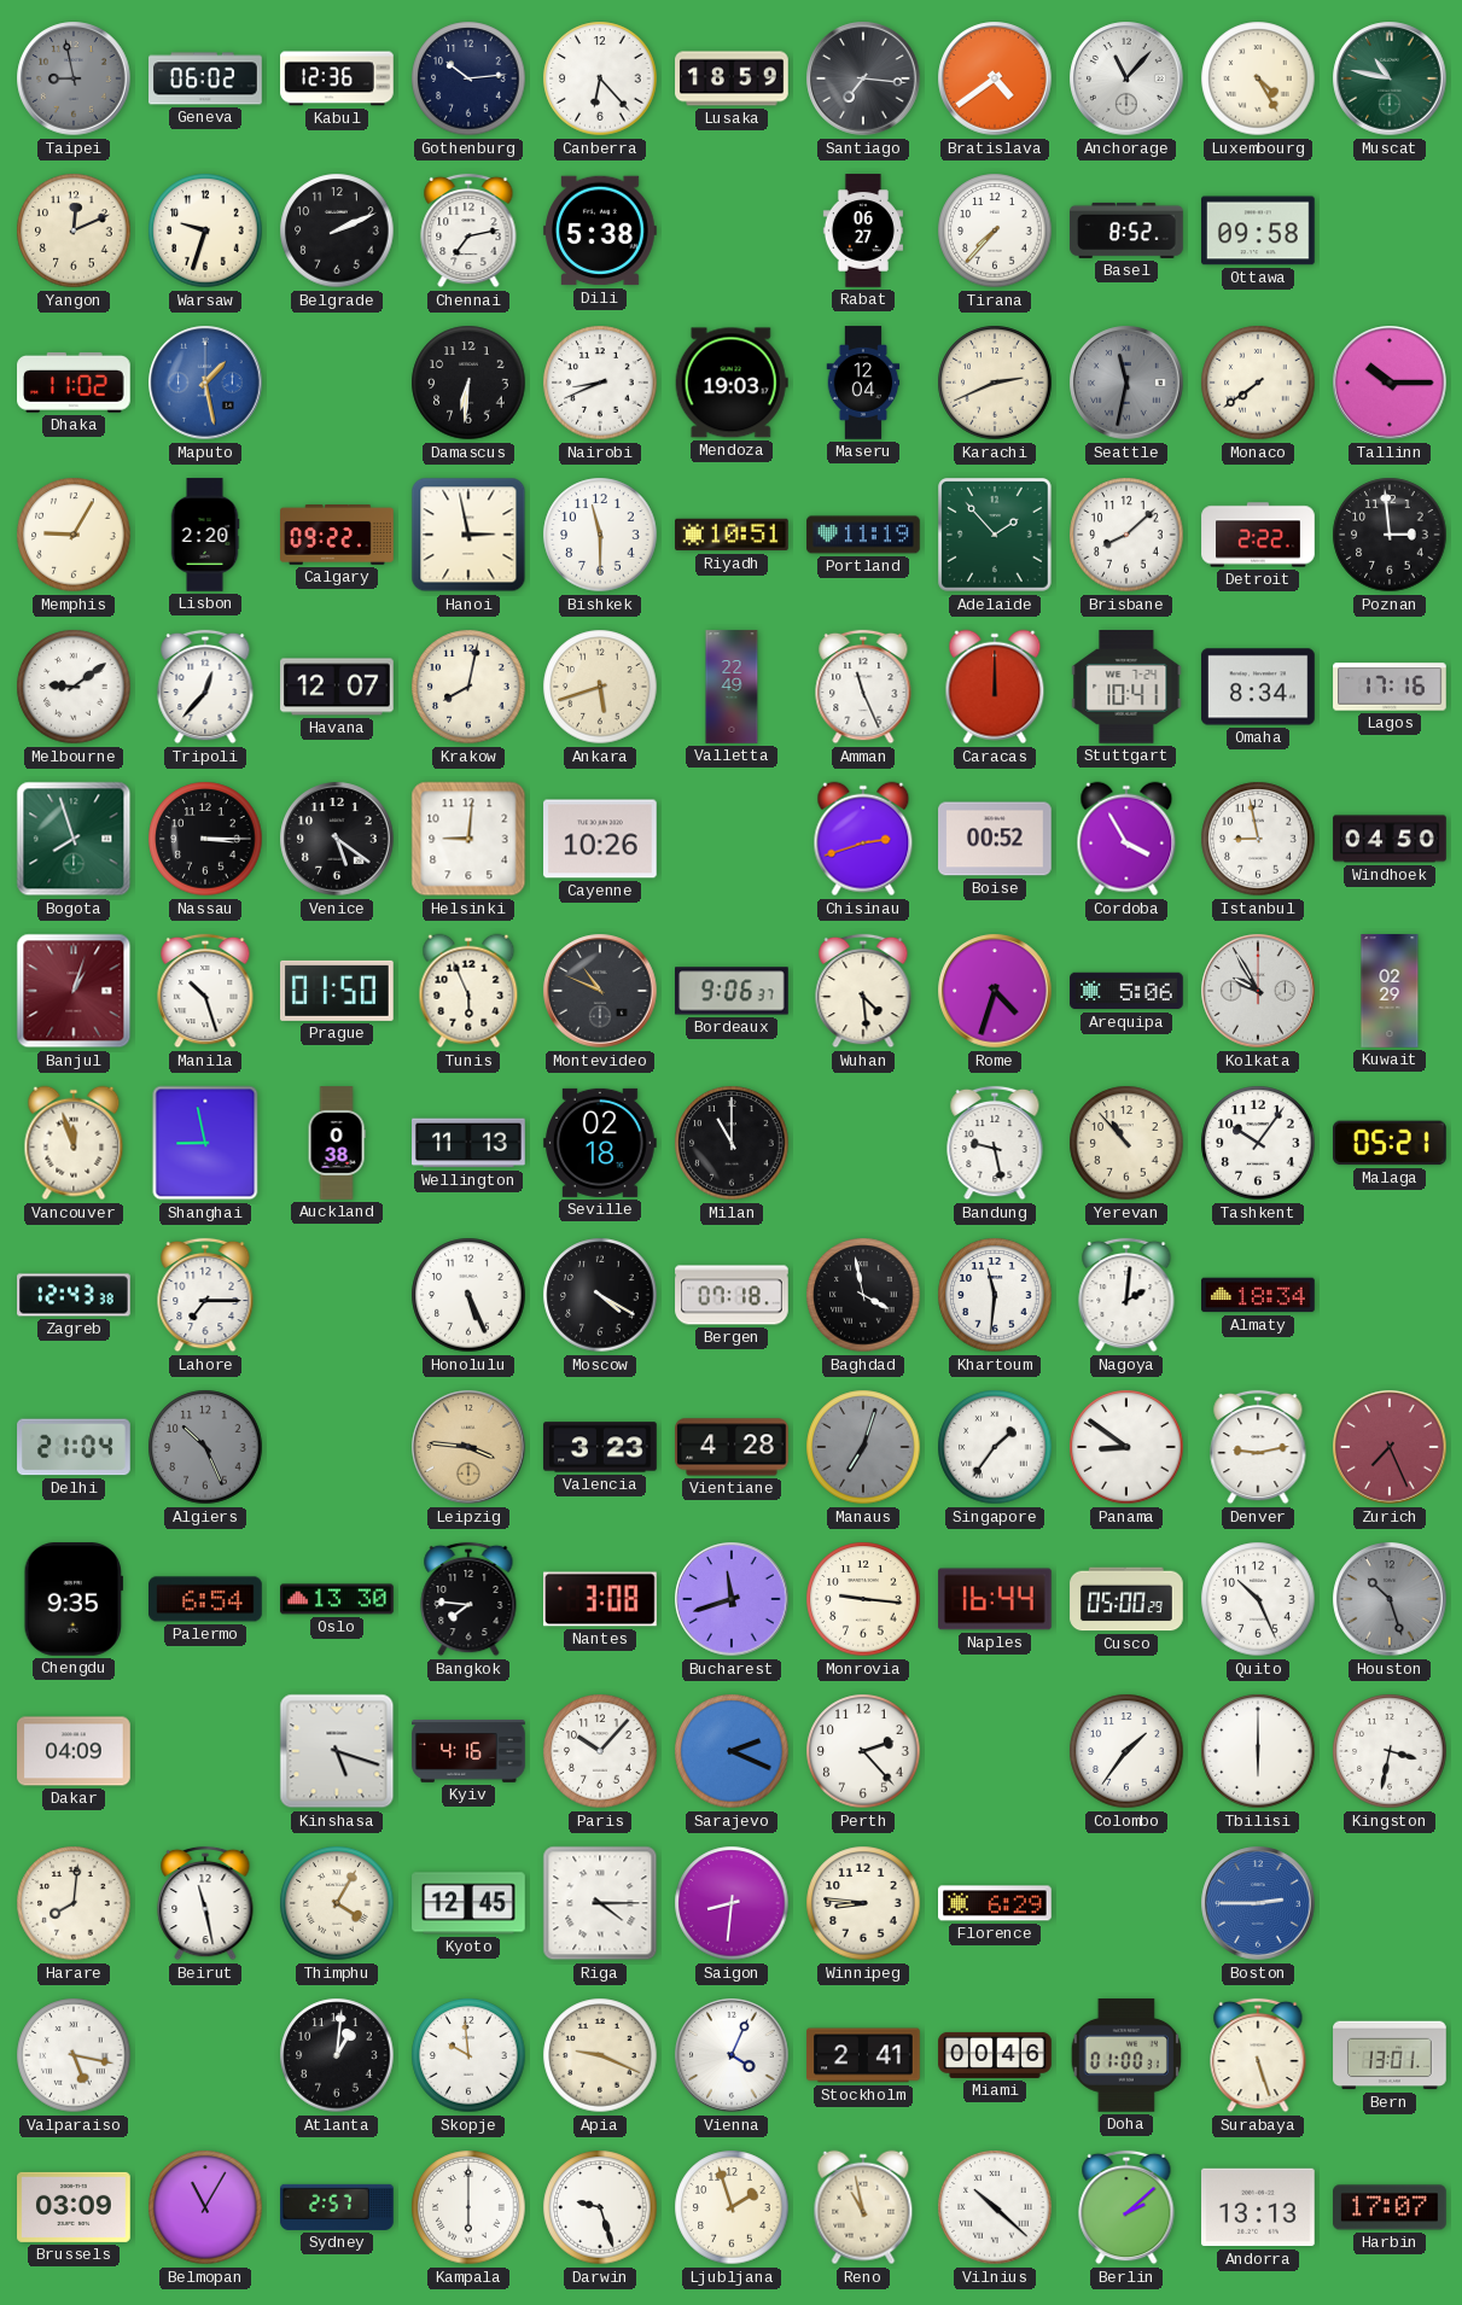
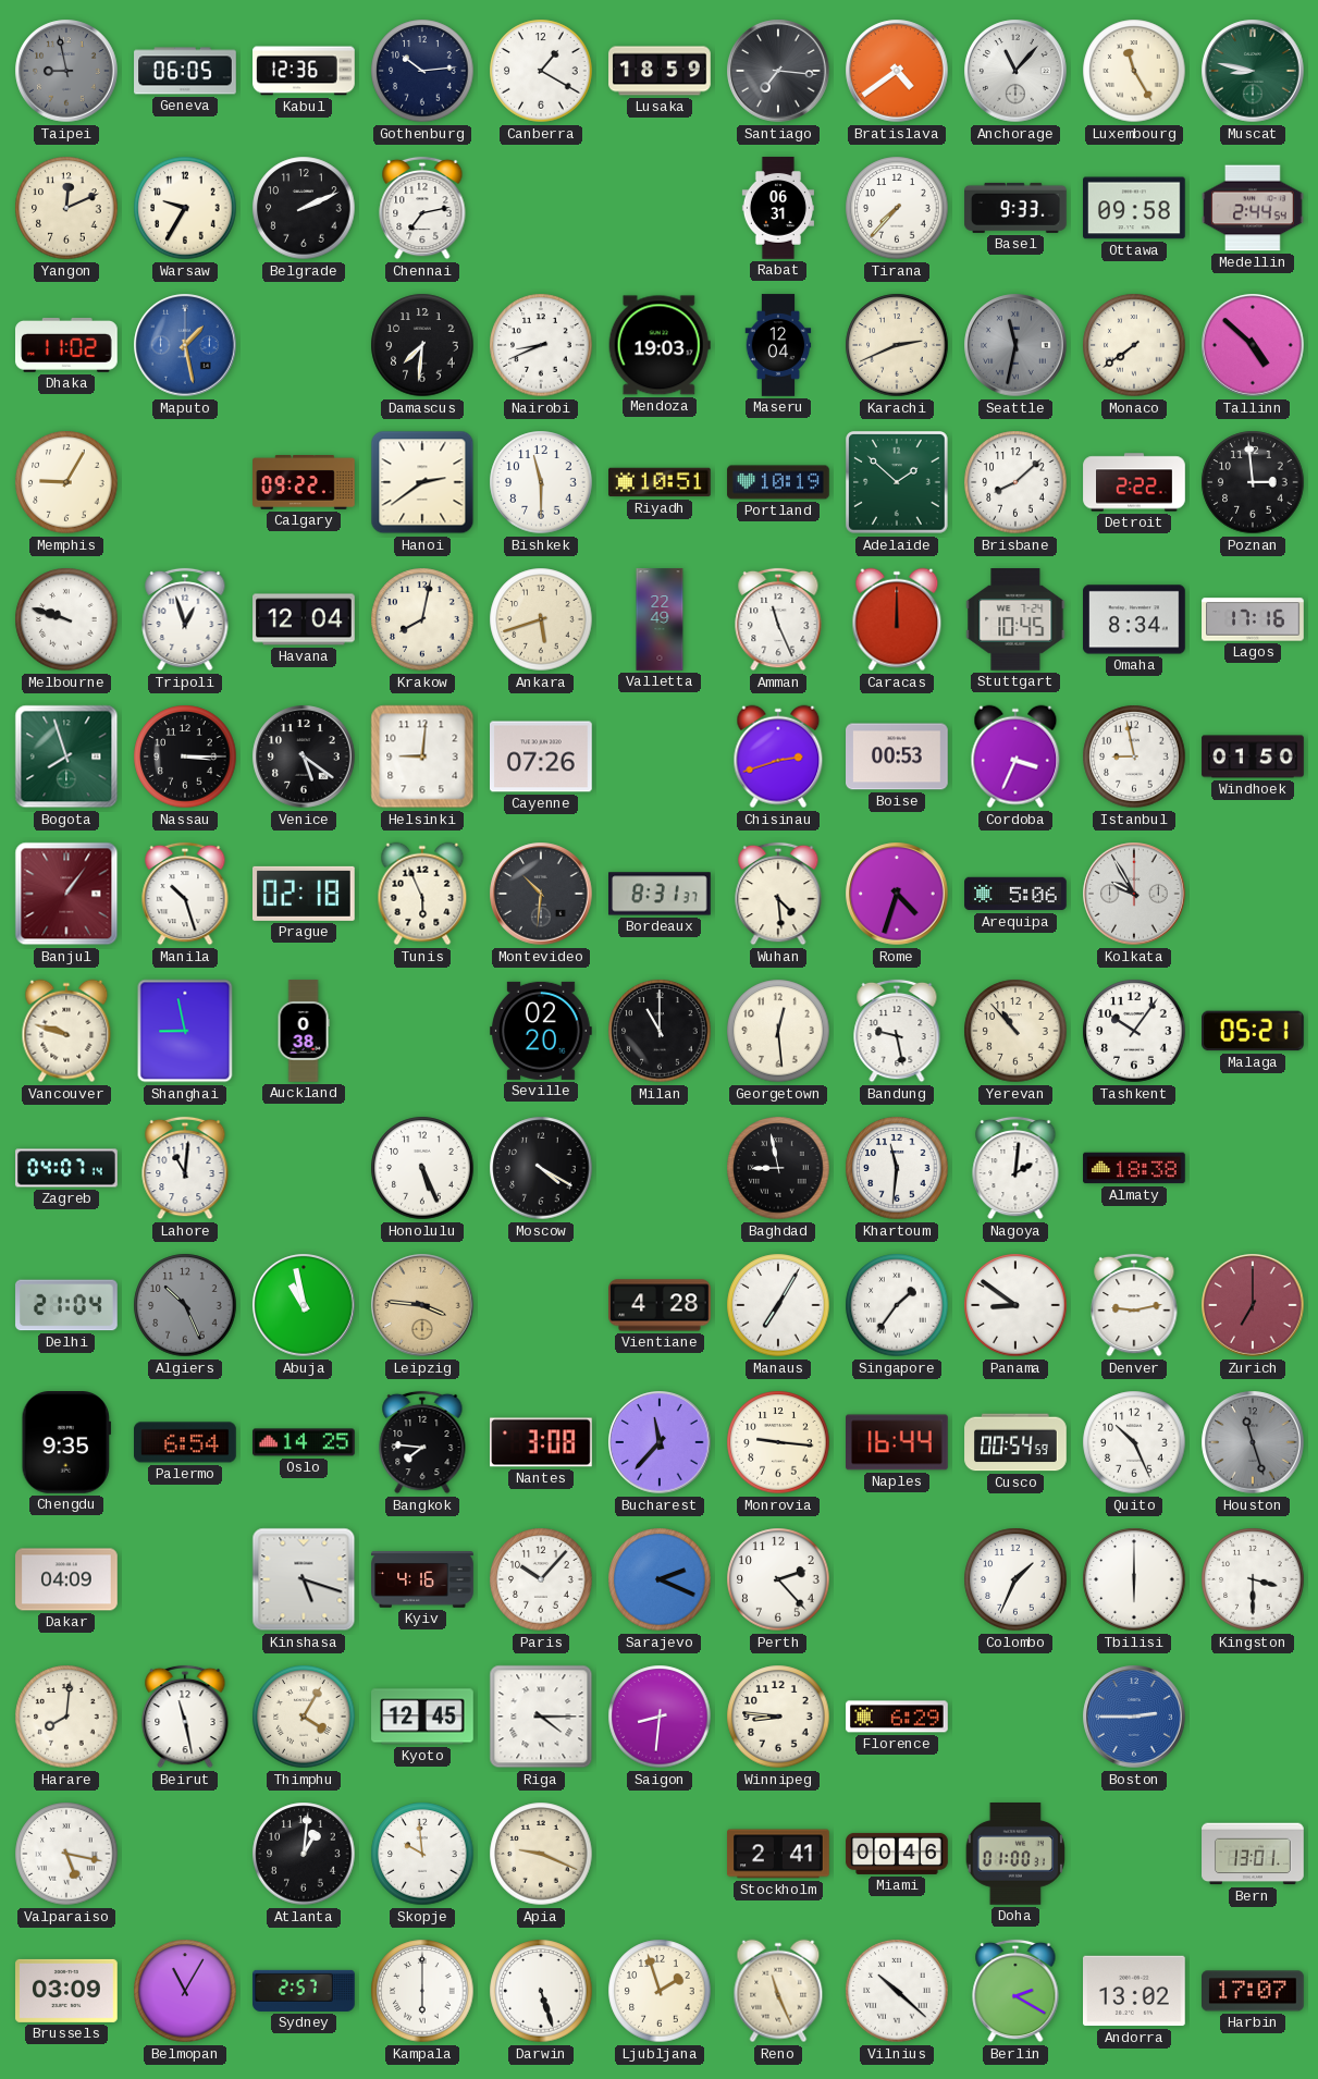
Geneva: 06:02 -> 06:05 (185, 71)
Canberra: 6:23 -> 1:20 (541, 71)
Luxembourg: 4:25 -> 11:25 (1134, 71)
Muscat: 10:47 -> 8:47 (1253, 71)
Warsaw: 9:33 -> 9:35 (185, 208)
Dili: 5:38 -> none (601, 230)
Rabat: 06:27 -> 06:31 (778, 208)
Basel: 8:52 -> 9:33 (1015, 208)
Medellin: none -> 2:44 (1254, 208)
Damascus: 6:31 -> 7:31 (422, 345)
Tallinn: 10:15 -> 4:52 (1253, 345)
Lisbon: 2:20 -> none (205, 535)
Hanoi: 2:58 -> 2:39 (422, 482)
Portland: 11:19 -> 10:19 (778, 482)
Adelaide: 1:53 -> 1:52 (898, 483)
Melbourne: 9:09 -> 9:48 (66, 619)
Tripoli: 12:37 -> 12:57 (185, 619)
Havana: 12:07 -> 12:04 (304, 619)
Stuttgart: 10:41 -> 10:45 (1015, 620)
Cayenne: 10:26 -> 07:26 (542, 756)
Boise: 00:52 -> 00:53 (898, 756)
Cordoba: 3:55 -> 3:34 (1015, 756)
Windhoek: 04:50 -> 01:50 (1253, 756)
Banjul: 1:03 -> 1:06 (66, 894)
Prague: 01:50 -> 02:18 (305, 894)
Montevideo: 10:49 -> 10:31 (541, 894)
Bordeaux: 9:06 -> 8:31 (661, 894)
Kuwait: 02:29 -> none (1390, 991)
Vancouver: 11:57 -> 9:48 (66, 1031)
Wellington: 11:13 -> none (470, 1143)
Seville: 02:18 -> 02:20 (542, 1031)
Georgetown: none -> 12:29 (778, 1031)
Zagreb: 12:43 -> 04:07 (66, 1168)
Lahore: 7:15 -> 11:01 (185, 1168)
Bergen: 07:18 -> none (732, 1295)
Baghdad: 3:58 -> 8:58 (778, 1168)
Almaty: 18:34 -> 18:38 (1134, 1168)
Abuja: none -> 10:58 (304, 1305)
Valencia: 3:23 -> none (600, 1447)
Manaus: 7:03 -> 7:05 (778, 1305)
Manaus dial: grey -> white (778, 1305)
Zurich: 7:26 -> 7:00 (1253, 1305)
Oslo: 13:30 -> 14:25 (304, 1442)
Bucharest: 11:42 -> 11:37 (660, 1442)
Cusco: 05:00 -> 00:54 (1015, 1442)
Houston: 10:27 -> 11:27 (1253, 1442)
Colombo: 1:36 -> 1:34 (1015, 1579)
Kingston: 3:32 -> 3:30 (1253, 1579)
Vienna: 4:04 -> none (732, 2055)
Surabaya: 5:27 -> none (1258, 2055)
Darwin: 9:27 -> 5:27 (541, 1991)
Reno: 10:58 -> 11:26 (778, 1991)
Berlin: 2:08 -> 2:20 (1015, 1991)
Andorra: 13:13 -> 13:02 (1135, 1991)
